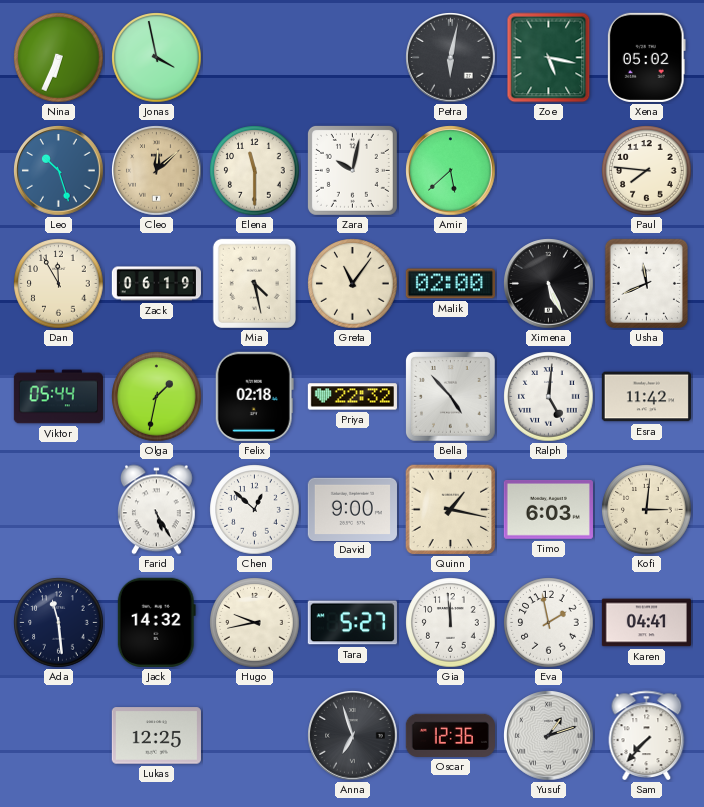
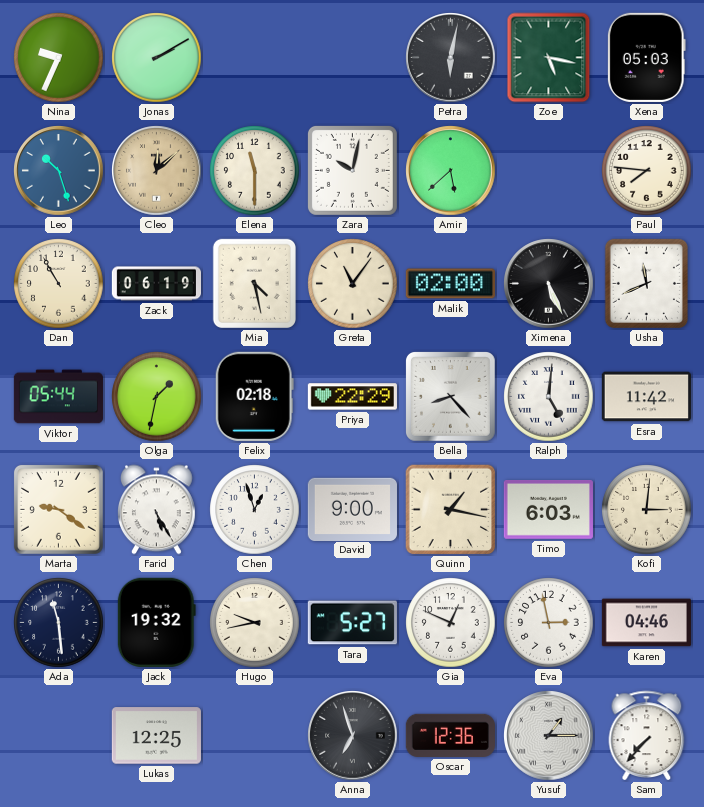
Nina: 6:34 -> 9:34 (59, 58)
Jonas: 3:58 -> 2:10 (157, 58)
Xena: 05:02 -> 05:03 (646, 57)
Dan: 11:55 -> 10:55 (59, 284)
Priya: 22:32 -> 22:29 (352, 397)
Bella: 4:53 -> 8:23 (450, 396)
Marta: none -> 9:21 (58, 509)
Chen: 12:52 -> 12:57 (255, 510)
Jack: 14:32 -> 19:32 (156, 622)
Gia: 11:59 -> 12:49 (451, 623)
Eva: 1:58 -> 2:58 (549, 623)
Karen: 04:41 -> 04:46 (646, 623)
Yusuf: 1:12 -> 1:15 (549, 736)
